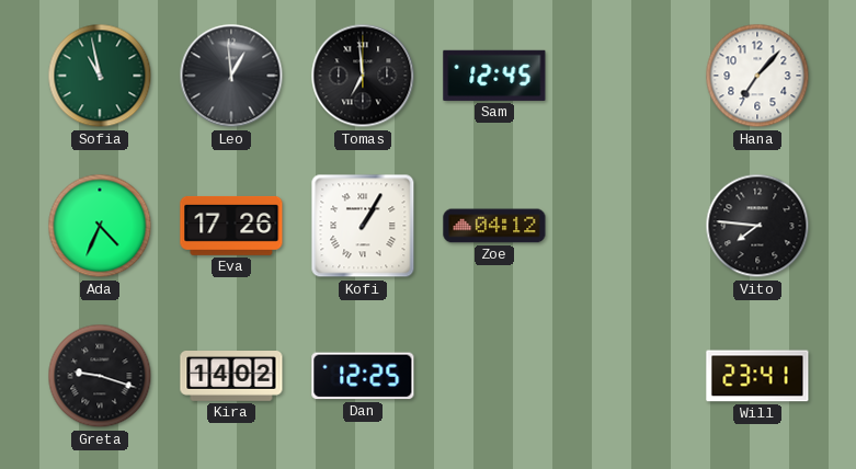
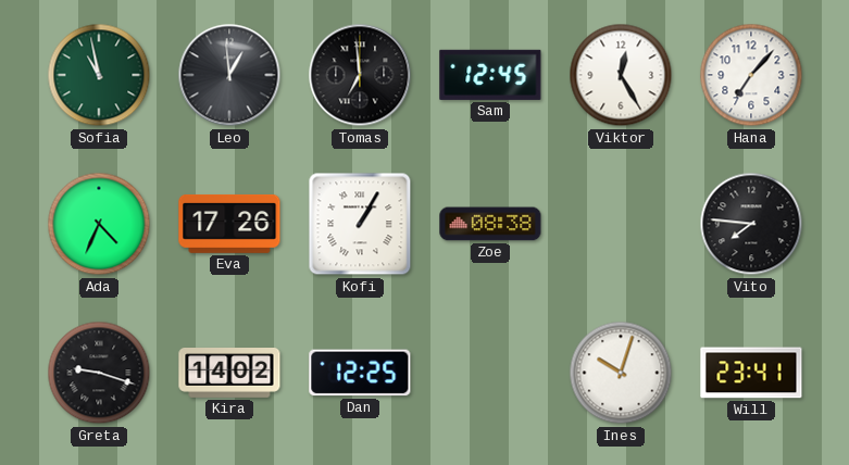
Viktor: none -> 12:25 (621, 75)
Zoe: 04:12 -> 08:38 (490, 224)
Ines: none -> 10:03 (621, 373)
